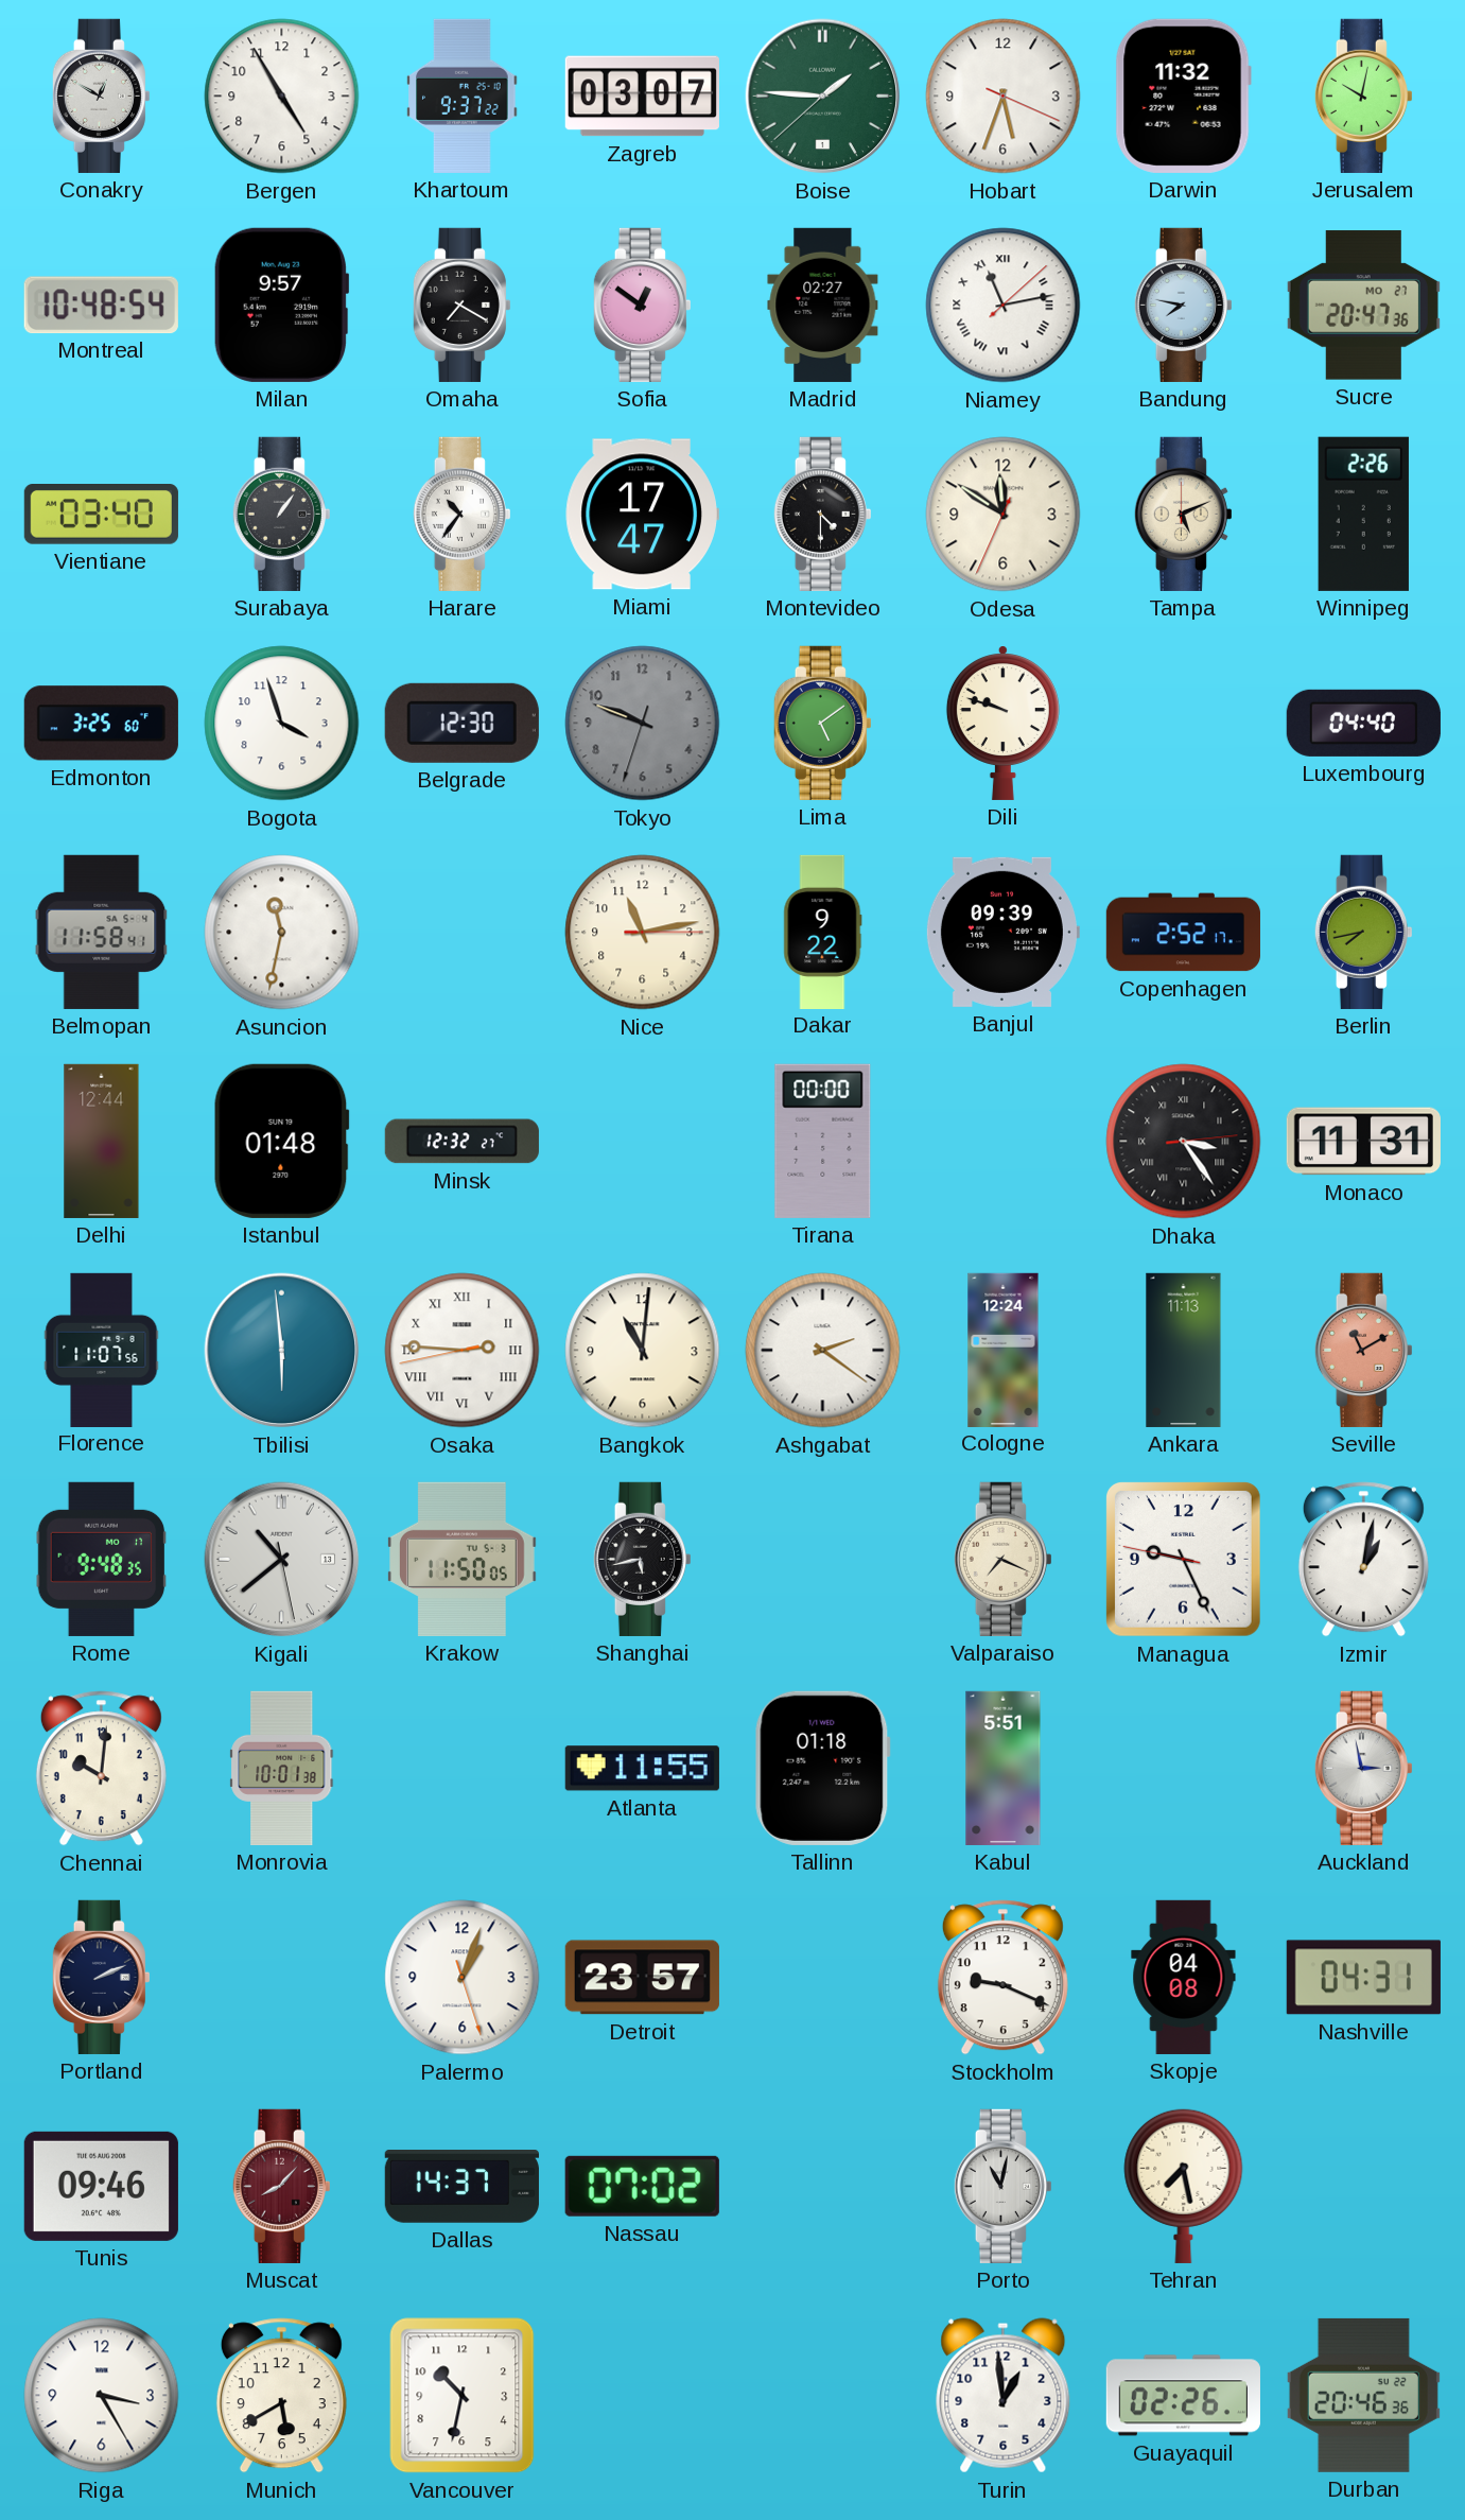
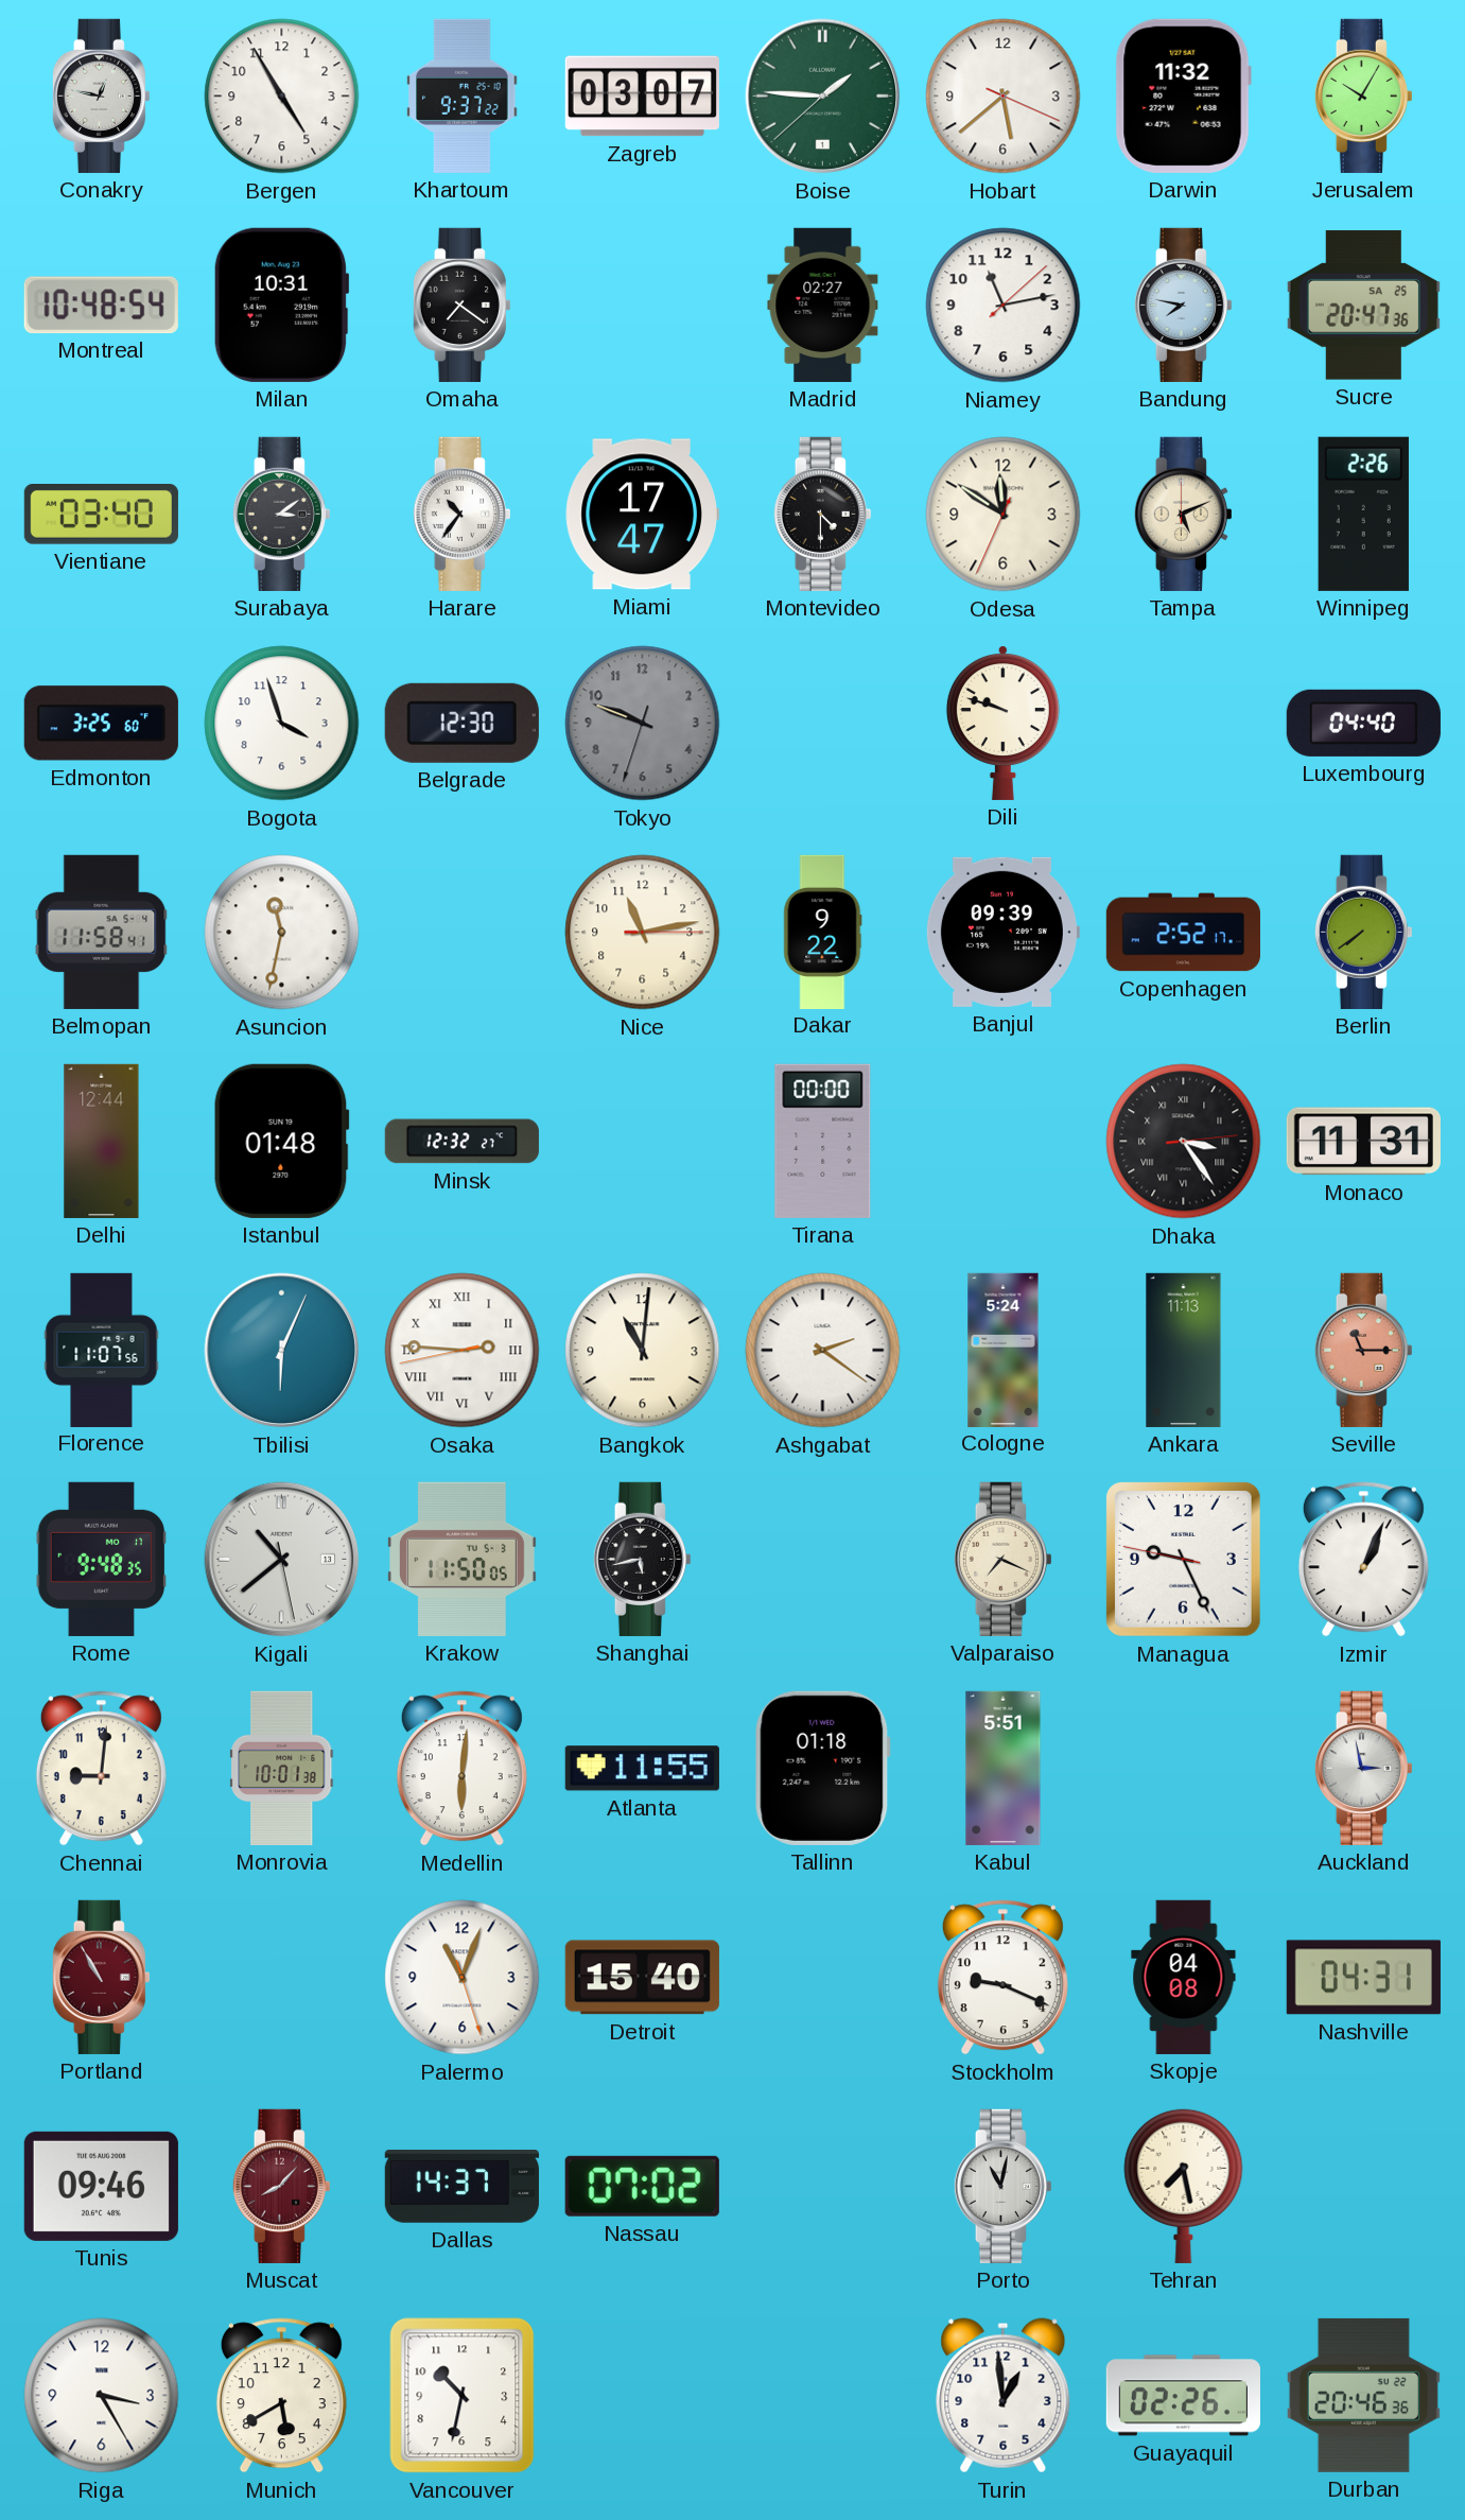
Conakry: 12:50 -> 12:47 (101, 95)
Hobart: 5:33 -> 5:38 (1004, 97)
Jerusalem: 10:02 -> 10:05 (1363, 95)
Milan: 9:57 -> 10:31 (281, 305)
Omaha: 7:20 -> 7:21 (461, 305)
Sofia: 12:51 -> none (642, 305)
Niamey numerals: Roman -> Arabic (1004, 306)
Sucre date: MO 27 -> SA 25 (1363, 306)
Surabaya: 1:06 -> 3:09 (281, 514)
Lima: 5:09 -> none (822, 723)
Berlin: 7:43 -> 7:39 (1363, 932)
Tbilisi: 5:59 -> 6:04 (282, 1351)
Cologne: 12:24 -> 5:24 (1004, 1350)
Seville: 11:10 -> 11:15 (1363, 1350)
Izmir: 1:02 -> 1:04 (1363, 1560)
Chennai: 10:01 -> 9:01 (101, 1769)
Medellin: none -> 6:01 (461, 1769)
Portland: 2:11 -> 10:55 (101, 1977)
Portland dial: navy -> burgundy (101, 1977)
Palermo: 1:03 -> 11:03 (463, 1978)
Detroit: 23:57 -> 15:40 (642, 1978)
